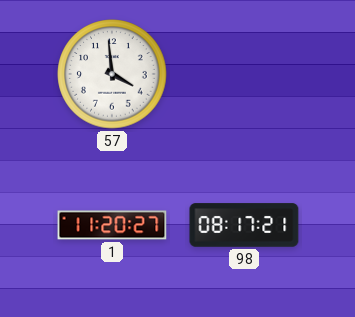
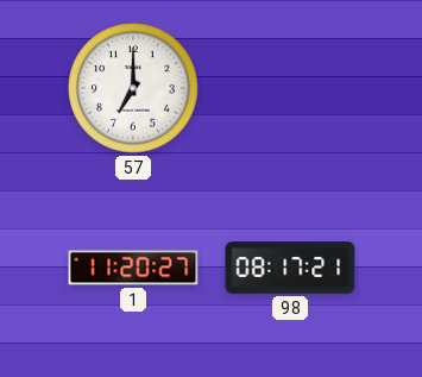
57: 3:59 -> 7:00 (133, 88)
